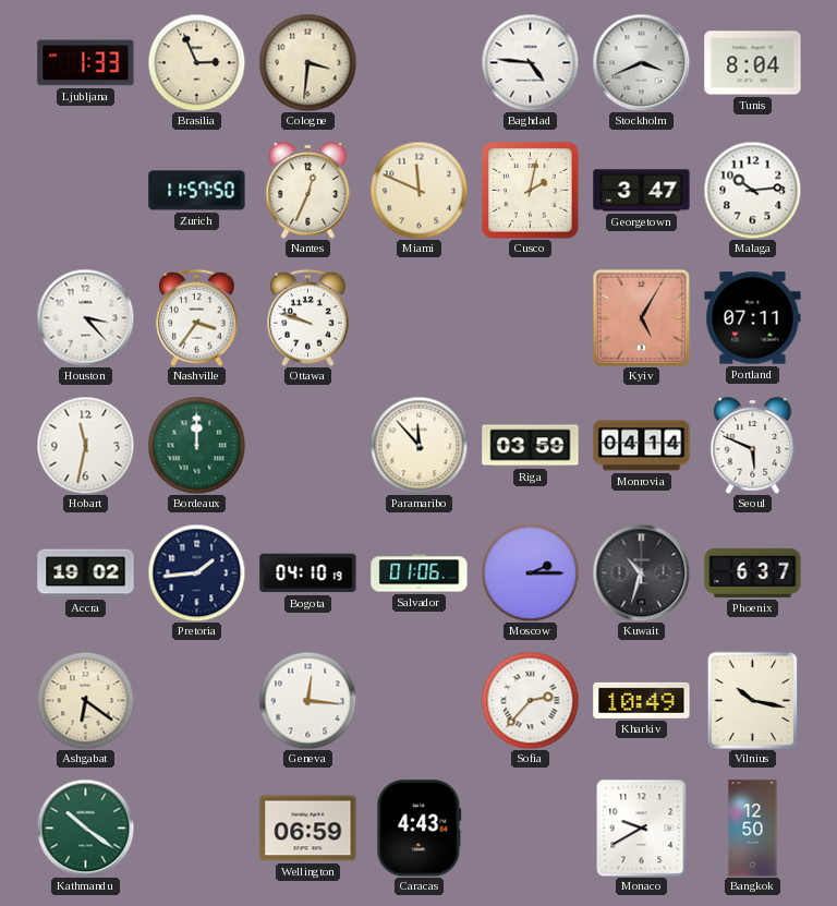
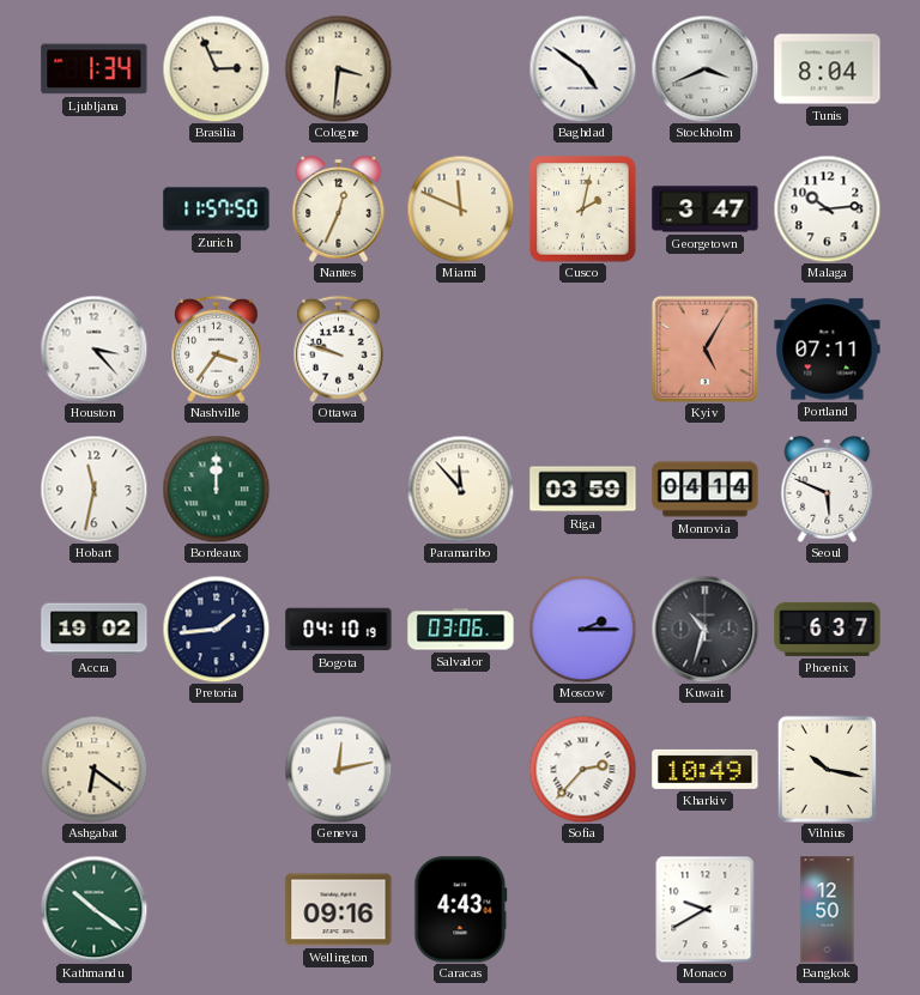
Ljubljana: 1:33 -> 1:34 (95, 69)
Baghdad: 4:46 -> 4:51 (582, 68)
Salvador: 01:06 -> 03:06 (461, 630)
Geneva: 12:16 -> 12:13 (338, 769)
Wellington: 06:59 -> 09:16 (339, 910)
